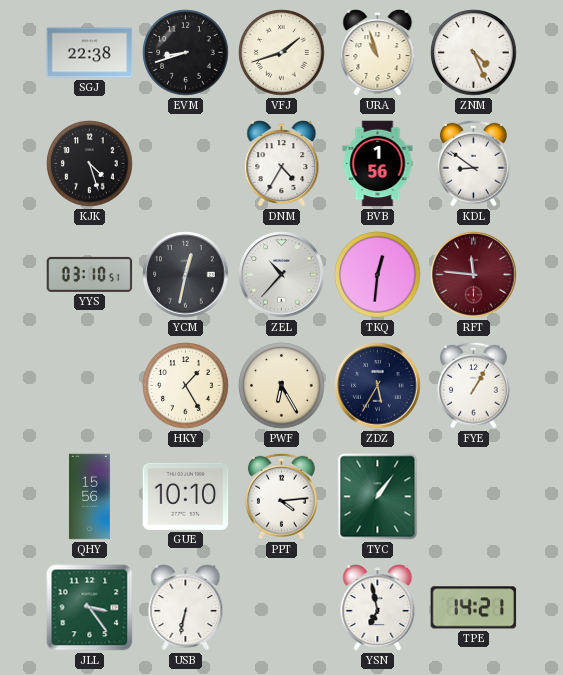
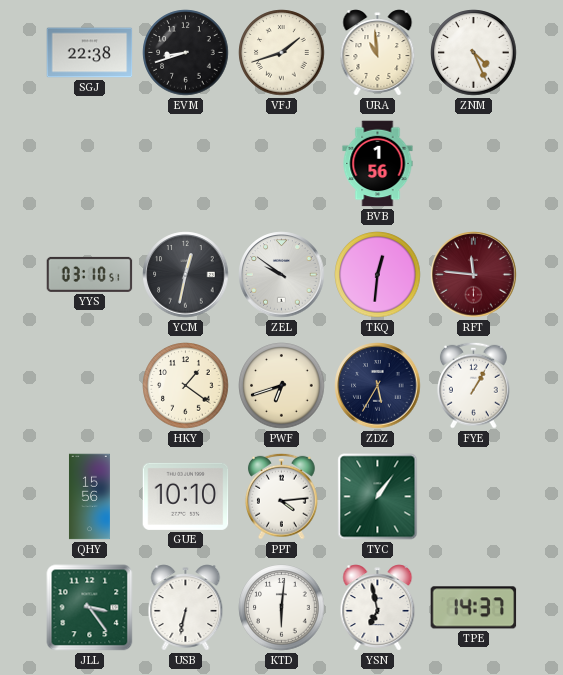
URA: 10:57 -> 10:59 (378, 53)
KJK: 4:27 -> none (90, 164)
DNM: 4:35 -> none (282, 164)
KDL: 8:51 -> none (473, 163)
ZEL: 10:37 -> 9:51 (282, 275)
HKY: 1:25 -> 1:21 (186, 386)
PWF: 6:25 -> 6:42 (282, 386)
KTD: none -> 6:01 (282, 608)
TPE: 14:21 -> 14:37 (474, 608)
